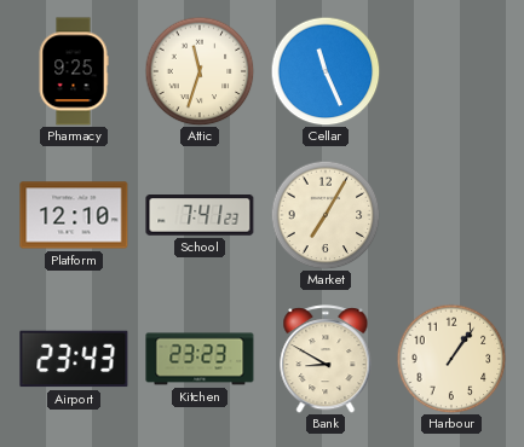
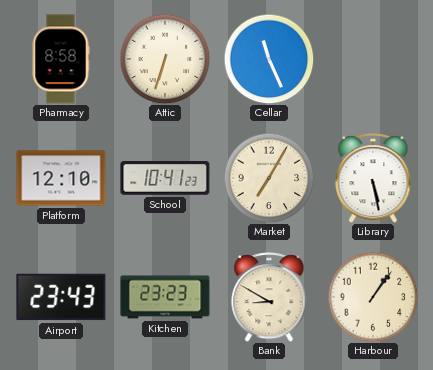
Pharmacy: 9:25 -> 8:58 (61, 59)
Attic: 11:33 -> 6:33 (165, 59)
School: 7:41 -> 10:41 (165, 179)
Library: none -> 5:28 (373, 178)
